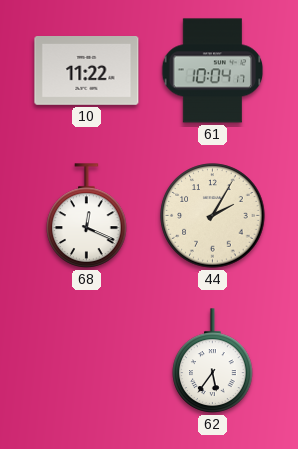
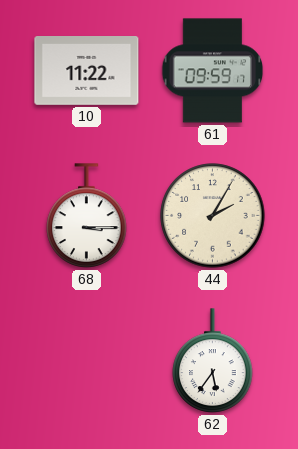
61: 10:04 -> 09:59 (213, 71)
68: 12:19 -> 3:15 (87, 216)
